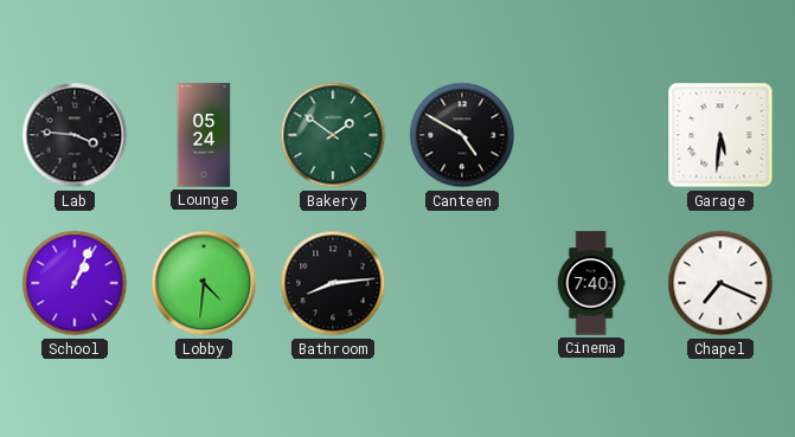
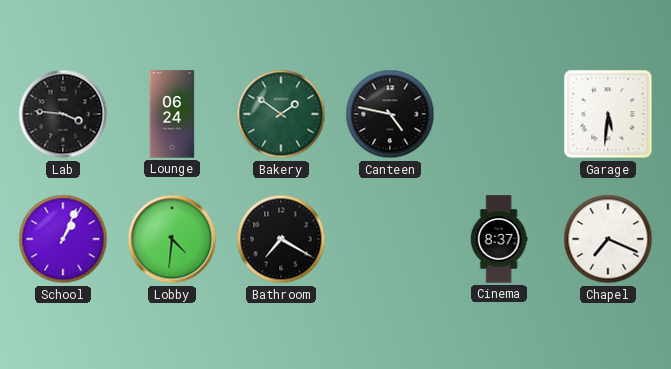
Lounge: 05:24 -> 06:24 (172, 114)
Canteen: 4:50 -> 4:47 (390, 114)
Bathroom: 8:14 -> 7:20 (281, 239)
Cinema: 7:40 -> 8:37 (499, 239)
